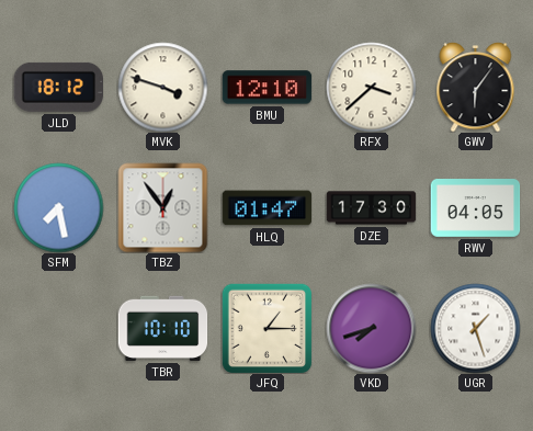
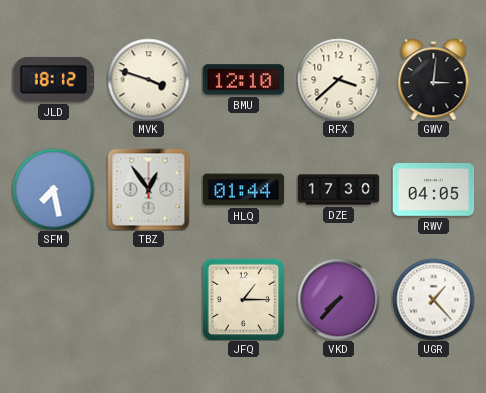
GWV: 6:06 -> 3:01 (434, 80)
HLQ: 01:47 -> 01:44 (243, 190)
TBR: 10:10 -> none (162, 328)
VKD: 7:42 -> 7:37 (338, 299)
UGR: 1:27 -> 1:23 (433, 299)
